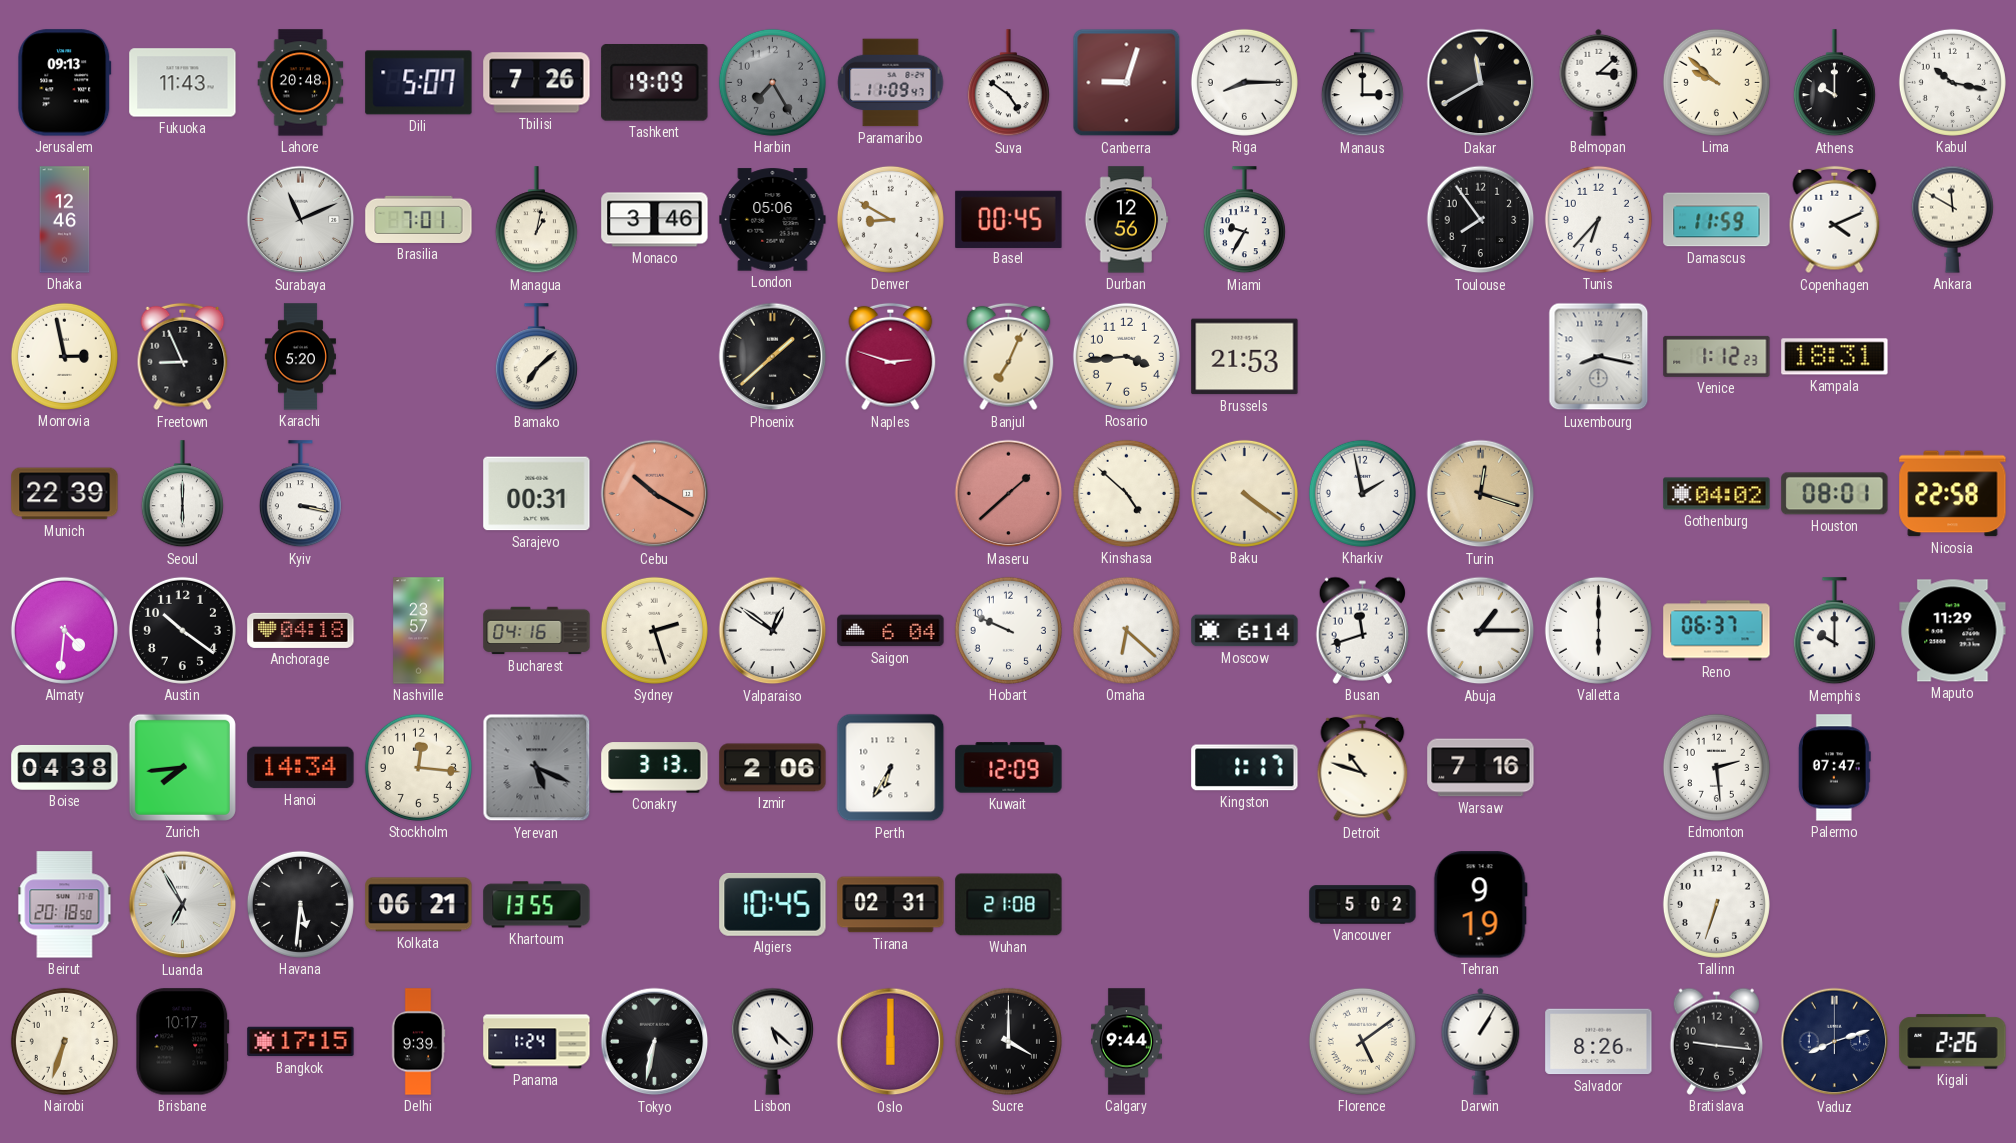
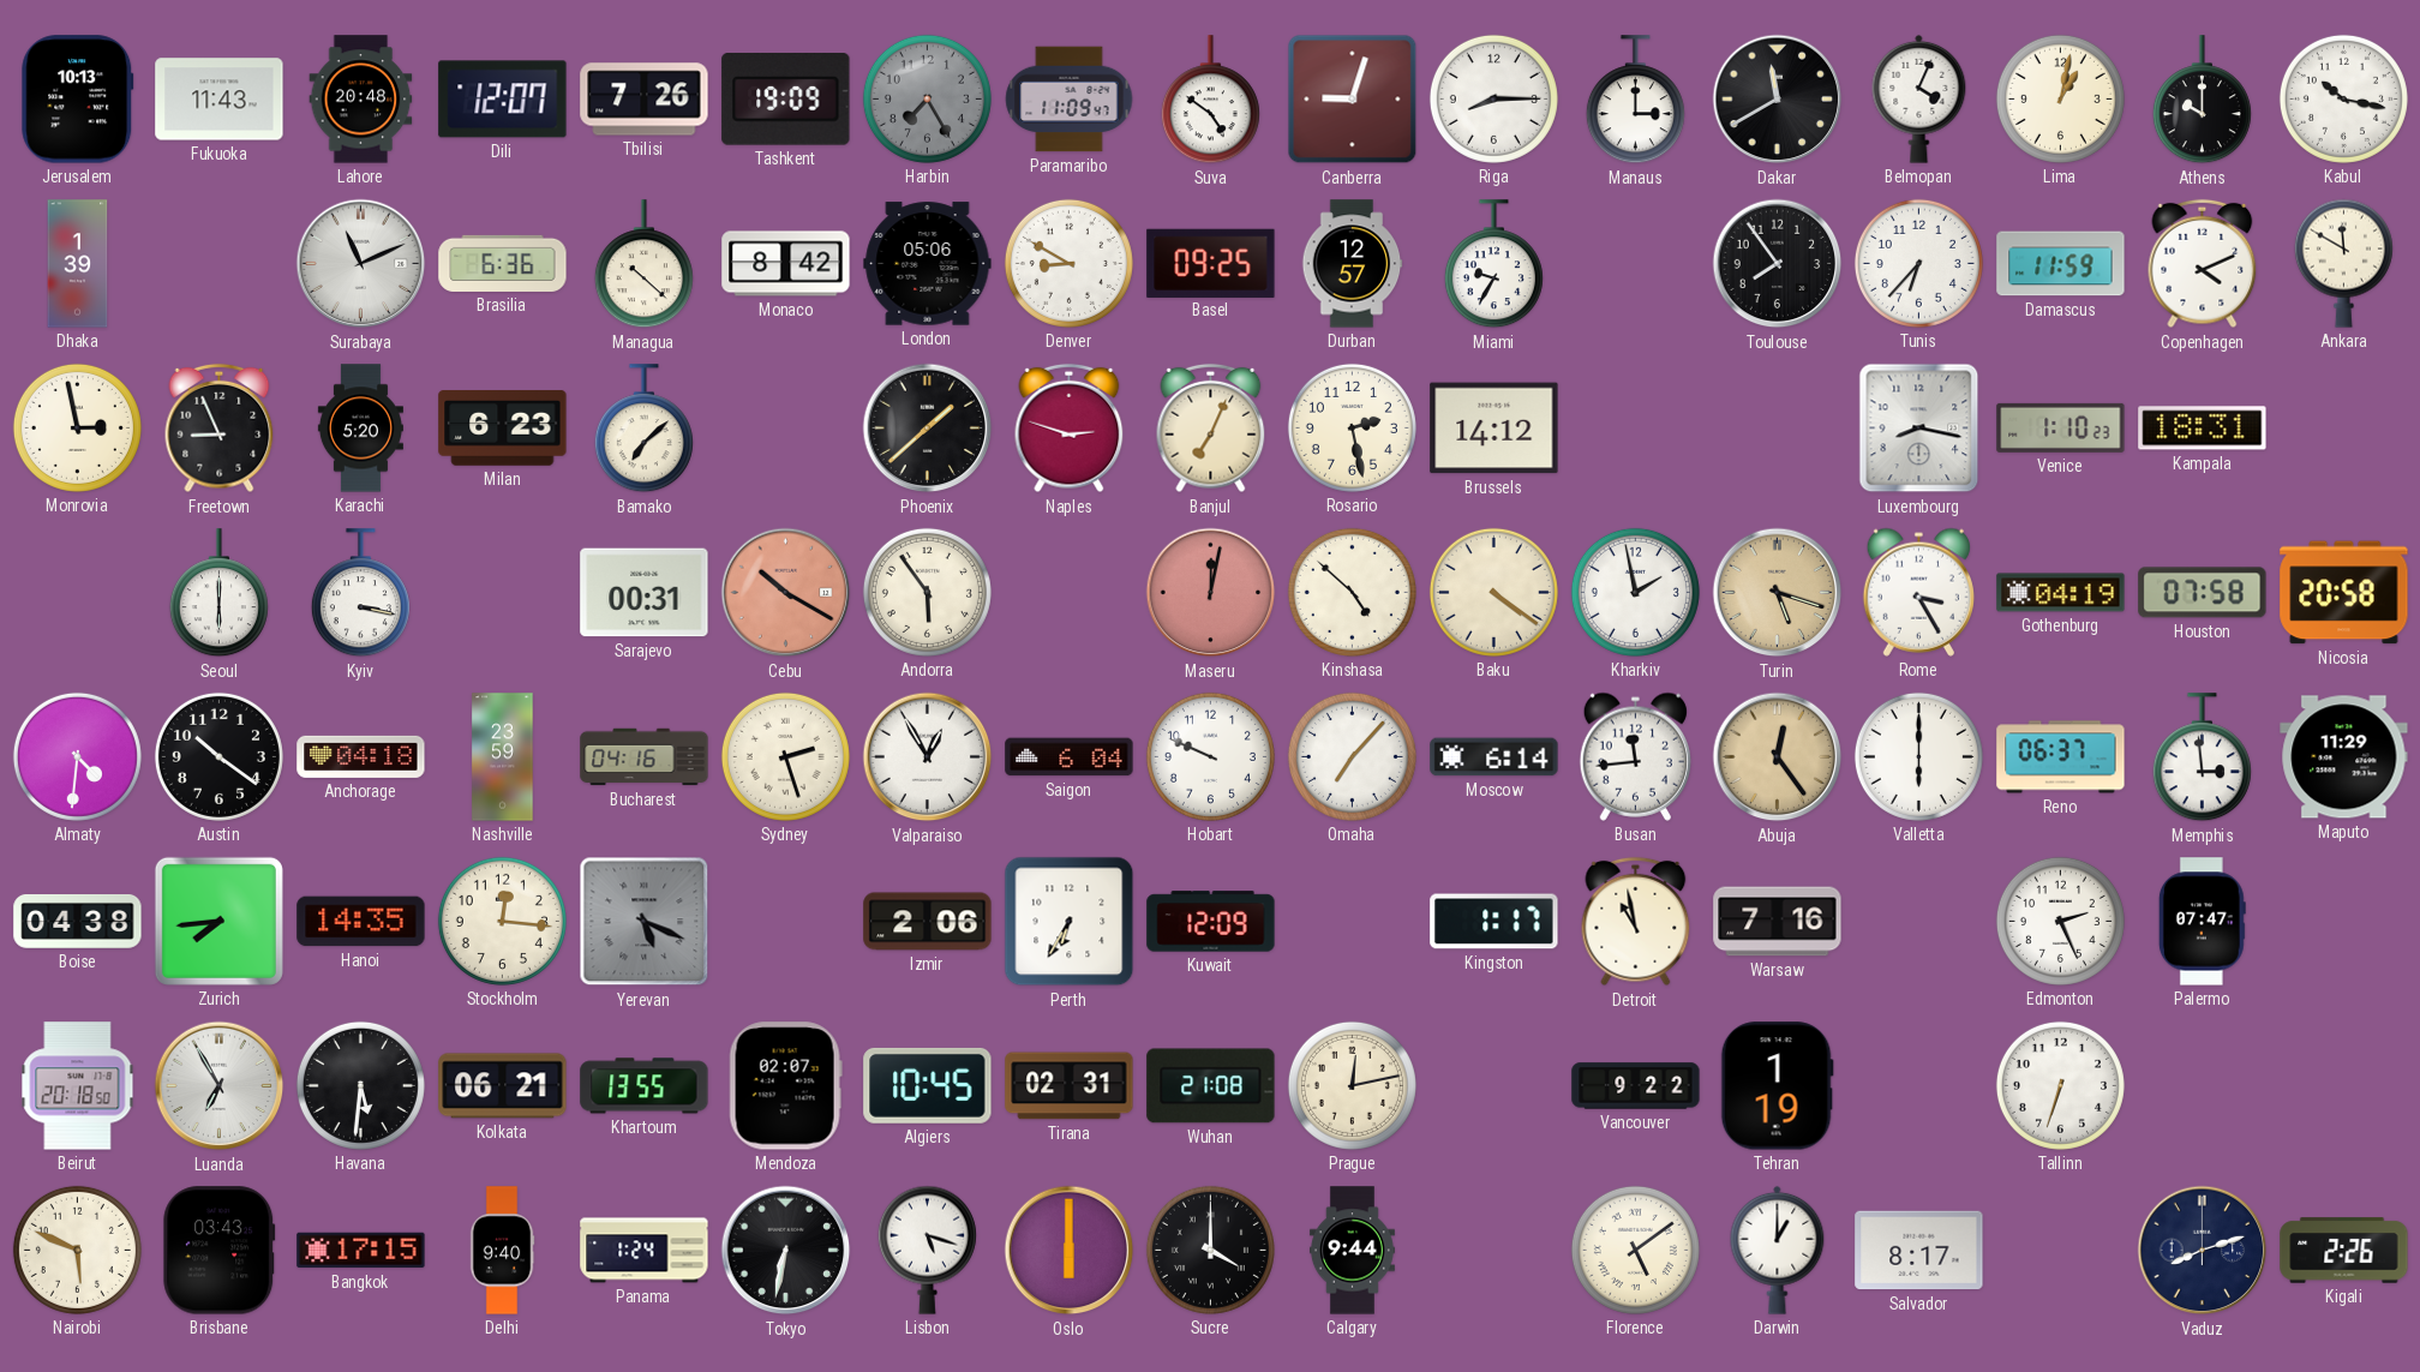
Jerusalem: 09:13 -> 10:13 (78, 100)
Dili: 5:07 -> 12:07 (503, 100)
Belmopan: 3:08 -> 4:04 (1919, 98)
Lima: 9:52 -> 1:02 (2060, 98)
Dhaka: 12:46 -> 1:39 (78, 264)
Brasilia: 7:01 -> 6:36 (503, 263)
Managua: 1:02 -> 10:22 (643, 264)
Monaco: 3:46 -> 8:42 (786, 264)
Basel: 00:45 -> 09:25 (1211, 263)
Durban: 12:56 -> 12:57 (1352, 264)
Milan: none -> 6:23 (503, 429)
Rosario: 3:44 -> 2:28 (1352, 427)
Brussels: 21:53 -> 14:12 (1494, 429)
Venice: 1:12 -> 1:10 (2061, 427)
Munich: 22:39 -> none (65, 494)
Andorra: none -> 5:54 (927, 592)
Maseru: 1:38 -> 12:02 (1211, 593)
Turin: 12:18 -> 5:18 (1778, 593)
Rome: none -> 3:25 (1918, 592)
Gothenburg: 04:02 -> 04:19 (2061, 593)
Houston: 08:01 -> 07:58 (2203, 593)
Nicosia: 22:58 -> 20:58 (2344, 593)
Nashville: 23:57 -> 23:59 (503, 757)
Valparaiso: 12:51 -> 12:55 (928, 757)
Omaha: 6:22 -> 7:07 (1352, 756)
Busan: 11:42 -> 11:44 (1635, 756)
Abuja: 1:15 -> 12:24 (1778, 757)
Abuja dial: white -> champagne (1778, 757)
Memphis: 10:00 -> 2:59 (2202, 757)
Hanoi: 14:34 -> 14:35 (361, 922)
Conakry: 3:13 -> none (655, 768)
Detroit: 10:48 -> 10:58 (1636, 922)
Edmonton: 2:29 -> 2:26 (2060, 921)
Mendoza: none -> 02:07 (785, 1086)
Prague: none -> 12:13 (1352, 1085)
Vancouver: 5:02 -> 9:22 (1636, 1086)
Tehran: 9:19 -> 1:19 (1777, 1086)
Nairobi: 6:33 -> 5:49 (77, 1250)
Brisbane: 10:17 -> 03:43 (220, 1251)
Delhi: 9:39 -> 9:40 (502, 1251)
Lisbon: 5:22 -> 5:18 (927, 1250)
Darwin: 1:05 -> 1:00 (1778, 1250)
Salvador: 8:26 -> 8:17 (1919, 1251)
Bratislava: 9:16 -> none (1716, 1041)
